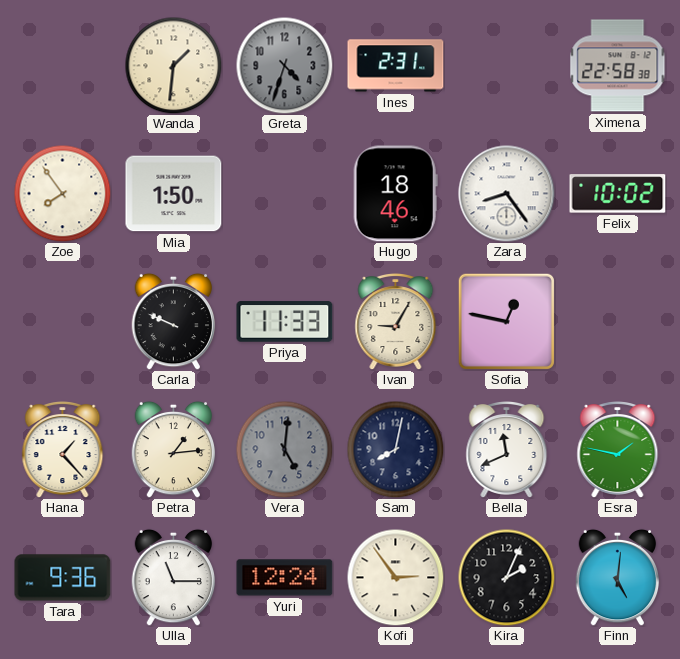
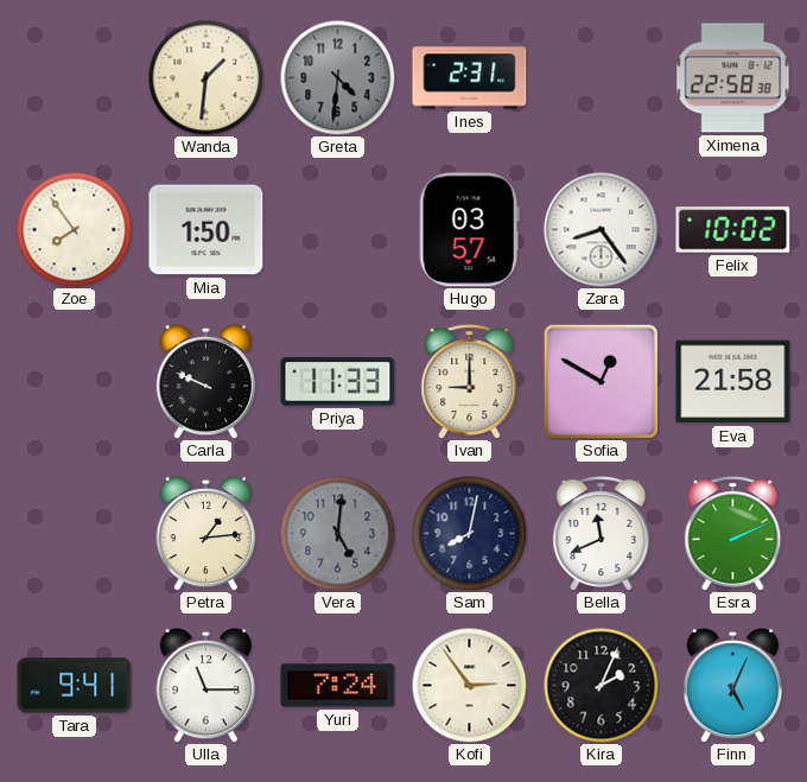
Greta: 4:33 -> 4:31 (337, 77)
Hugo: 18:46 -> 03:57 (469, 230)
Ivan: 9:05 -> 9:00 (470, 382)
Sofia: 12:47 -> 12:50 (601, 381)
Eva: none -> 21:58 (733, 382)
Hana: 1:23 -> none (63, 450)
Esra: 1:47 -> 2:11 (733, 534)
Tara: 9:36 -> 9:41 (75, 686)
Yuri: 12:24 -> 7:24 (338, 686)
Finn: 5:01 -> 5:04 (733, 685)
